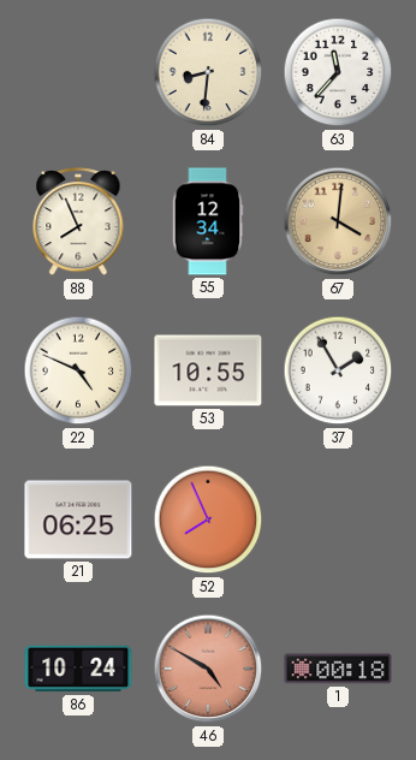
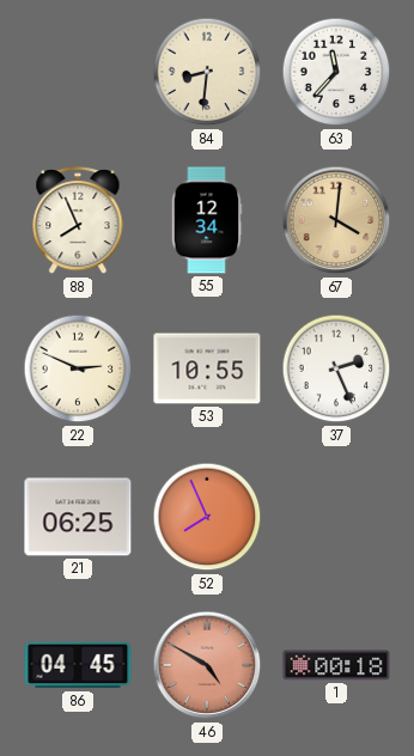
22: 4:49 -> 2:49 (78, 368)
37: 1:55 -> 2:26 (336, 368)
86: 10:24 -> 04:45 (78, 665)
